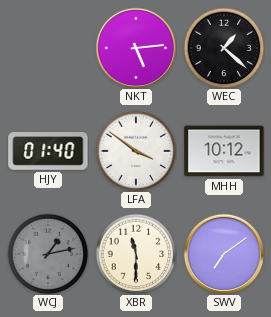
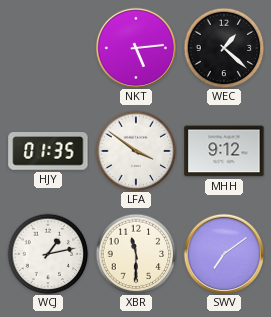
HJY: 01:40 -> 01:35 (48, 152)
MHH: 10:12 -> 9:12 (224, 151)
WCJ dial: grey -> white (48, 254)
